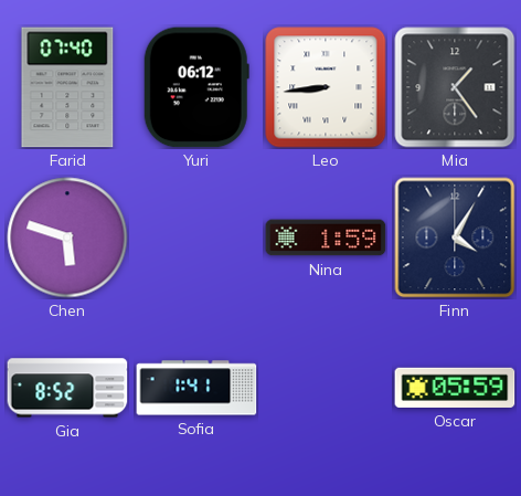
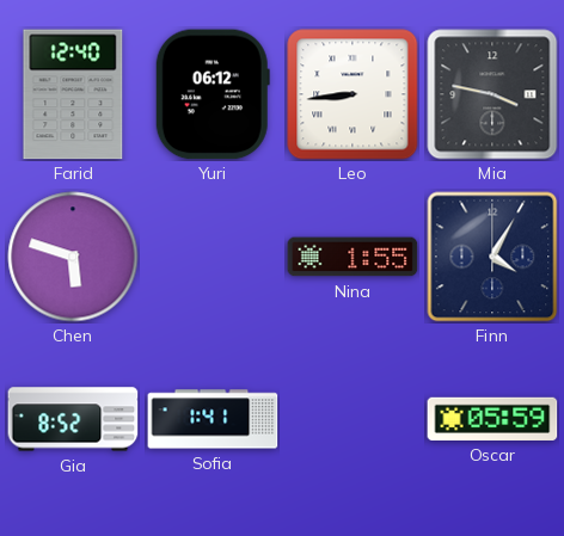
Farid: 07:40 -> 12:40 (73, 94)
Mia: 1:24 -> 3:47 (492, 94)
Nina: 1:59 -> 1:55 (352, 257)
